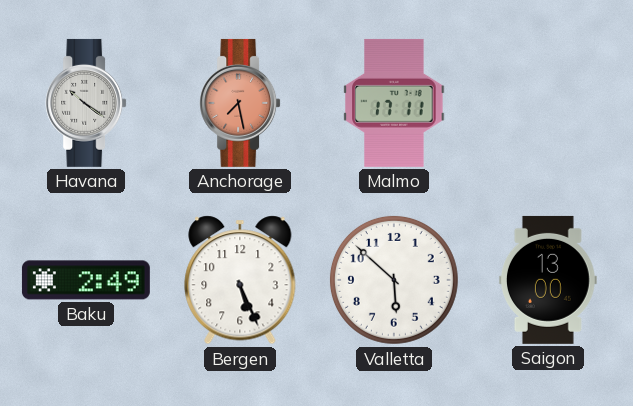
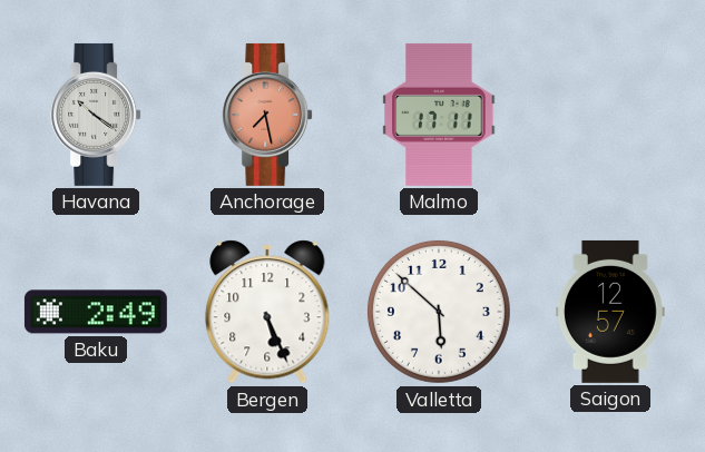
Saigon: 13:00 -> 12:57 (610, 312)
